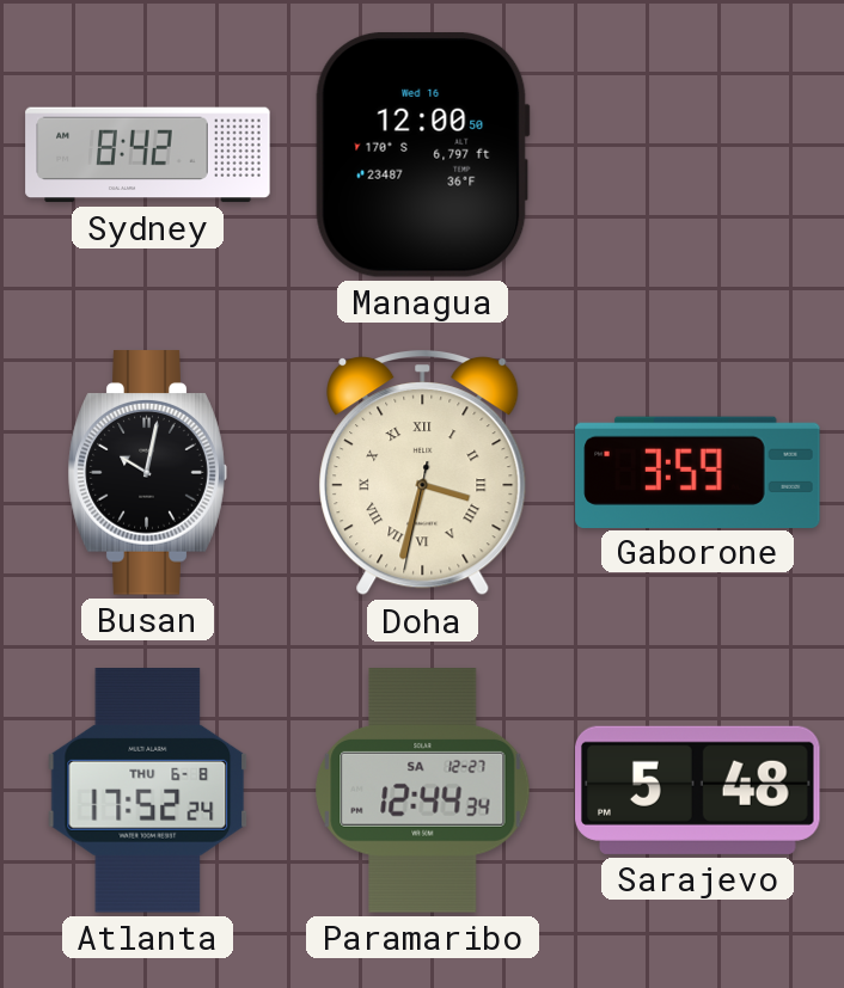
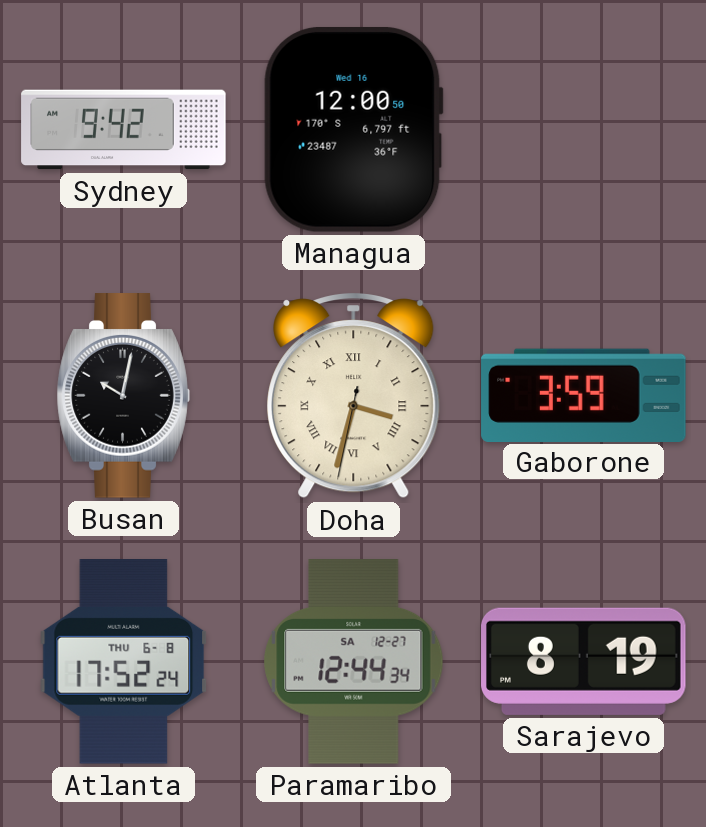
Sydney: 8:42 -> 9:42 (124, 130)
Sarajevo: 5:48 -> 8:19 (584, 661)
